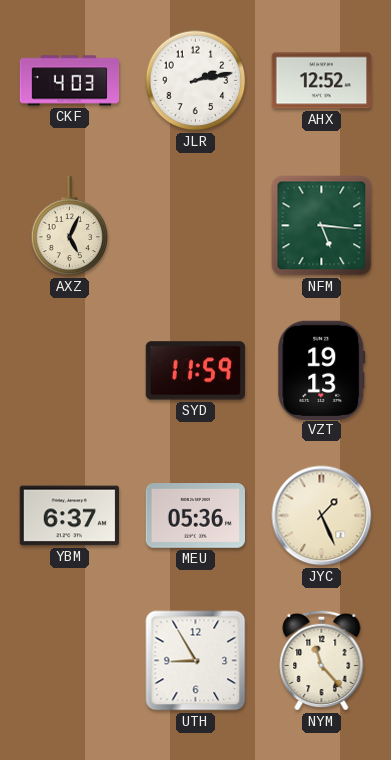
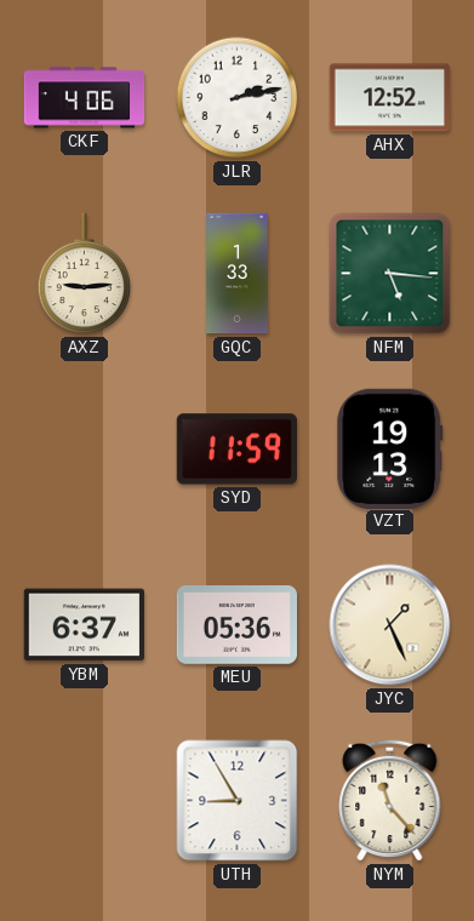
CKF: 4:03 -> 4:06 (85, 98)
AXZ: 5:04 -> 9:14 (85, 274)
GQC: none -> 1:33 (238, 274)
